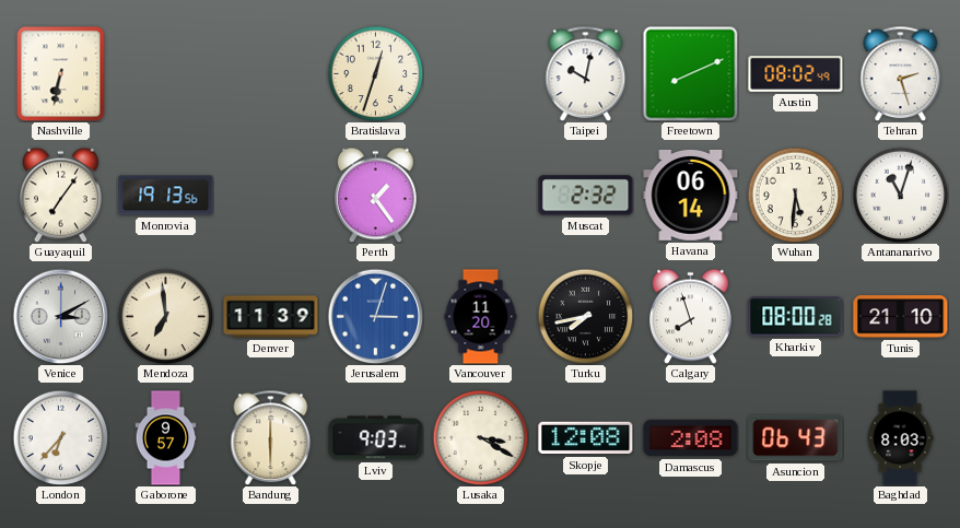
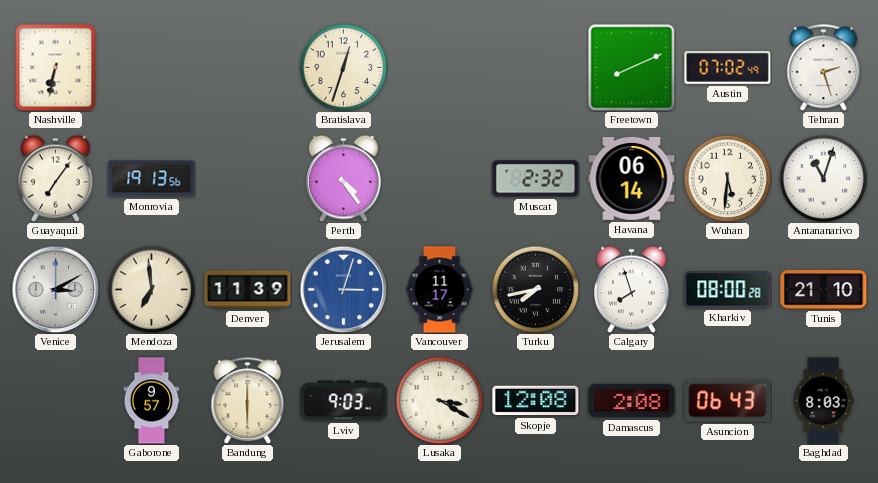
Taipei: 10:02 -> none (586, 73)
Austin: 08:02 -> 07:02 (728, 68)
Perth: 1:24 -> 4:24 (344, 178)
Vancouver: 11:20 -> 11:17 (440, 290)
London: 6:37 -> none (60, 437)
